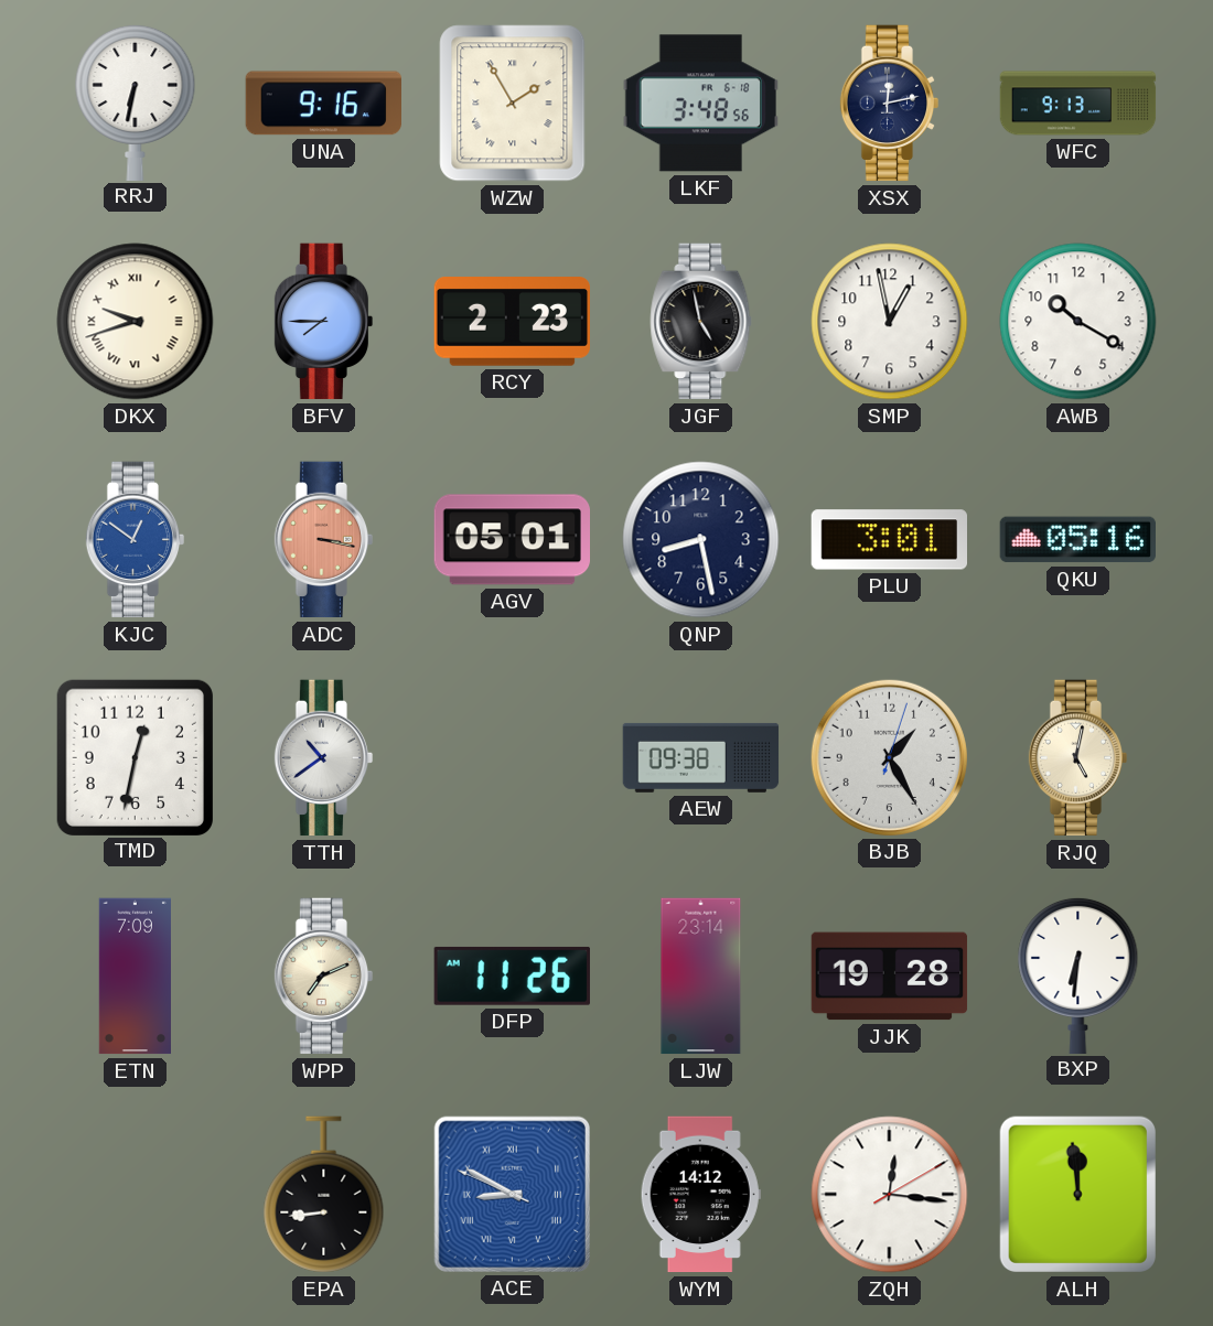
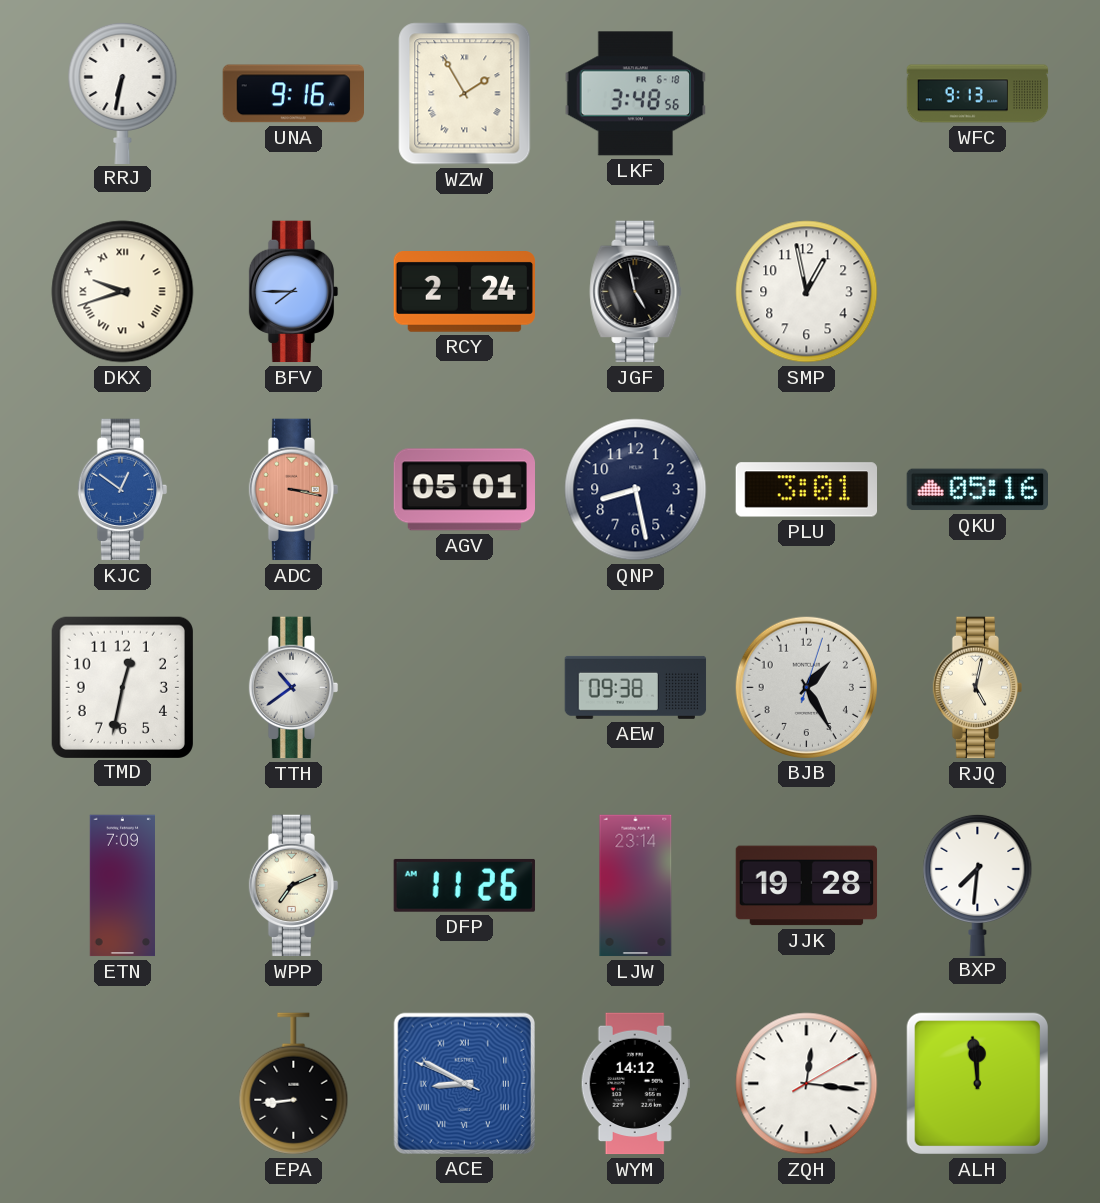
XSX: 12:13 -> none (890, 104)
RCY: 2:23 -> 2:24 (464, 292)
AWB: 10:20 -> none (1078, 322)
BXP: 6:31 -> 7:31 (978, 884)
